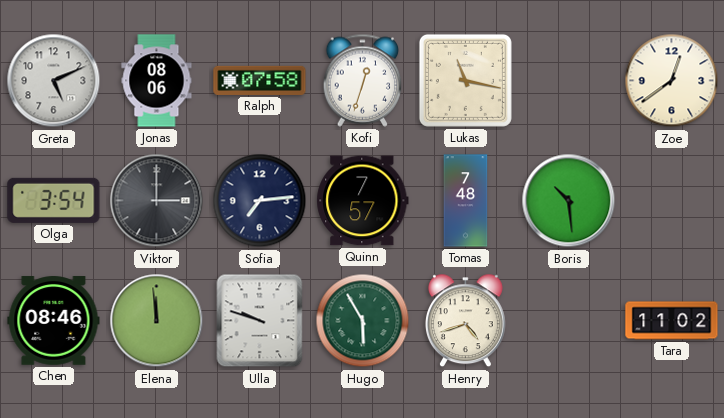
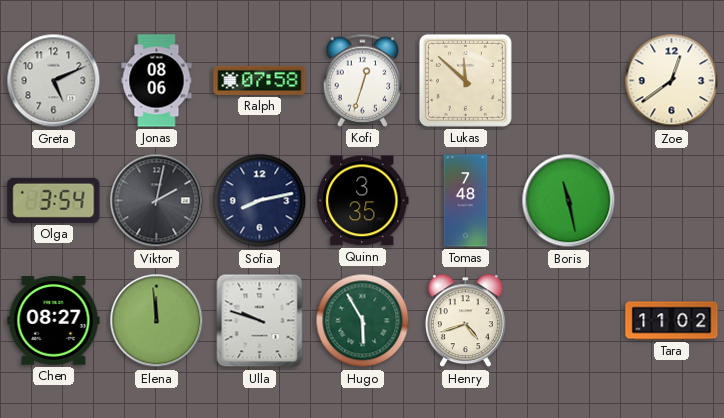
Lukas: 11:17 -> 11:52 (465, 80)
Viktor: 3:00 -> 2:02 (157, 201)
Sofia: 7:14 -> 8:13 (260, 201)
Quinn: 7:57 -> 3:35 (363, 201)
Boris: 10:29 -> 11:28 (569, 201)
Chen: 08:46 -> 08:27 (54, 321)
